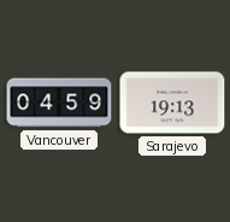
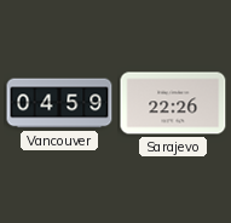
Sarajevo: 19:13 -> 22:26 (173, 103)
